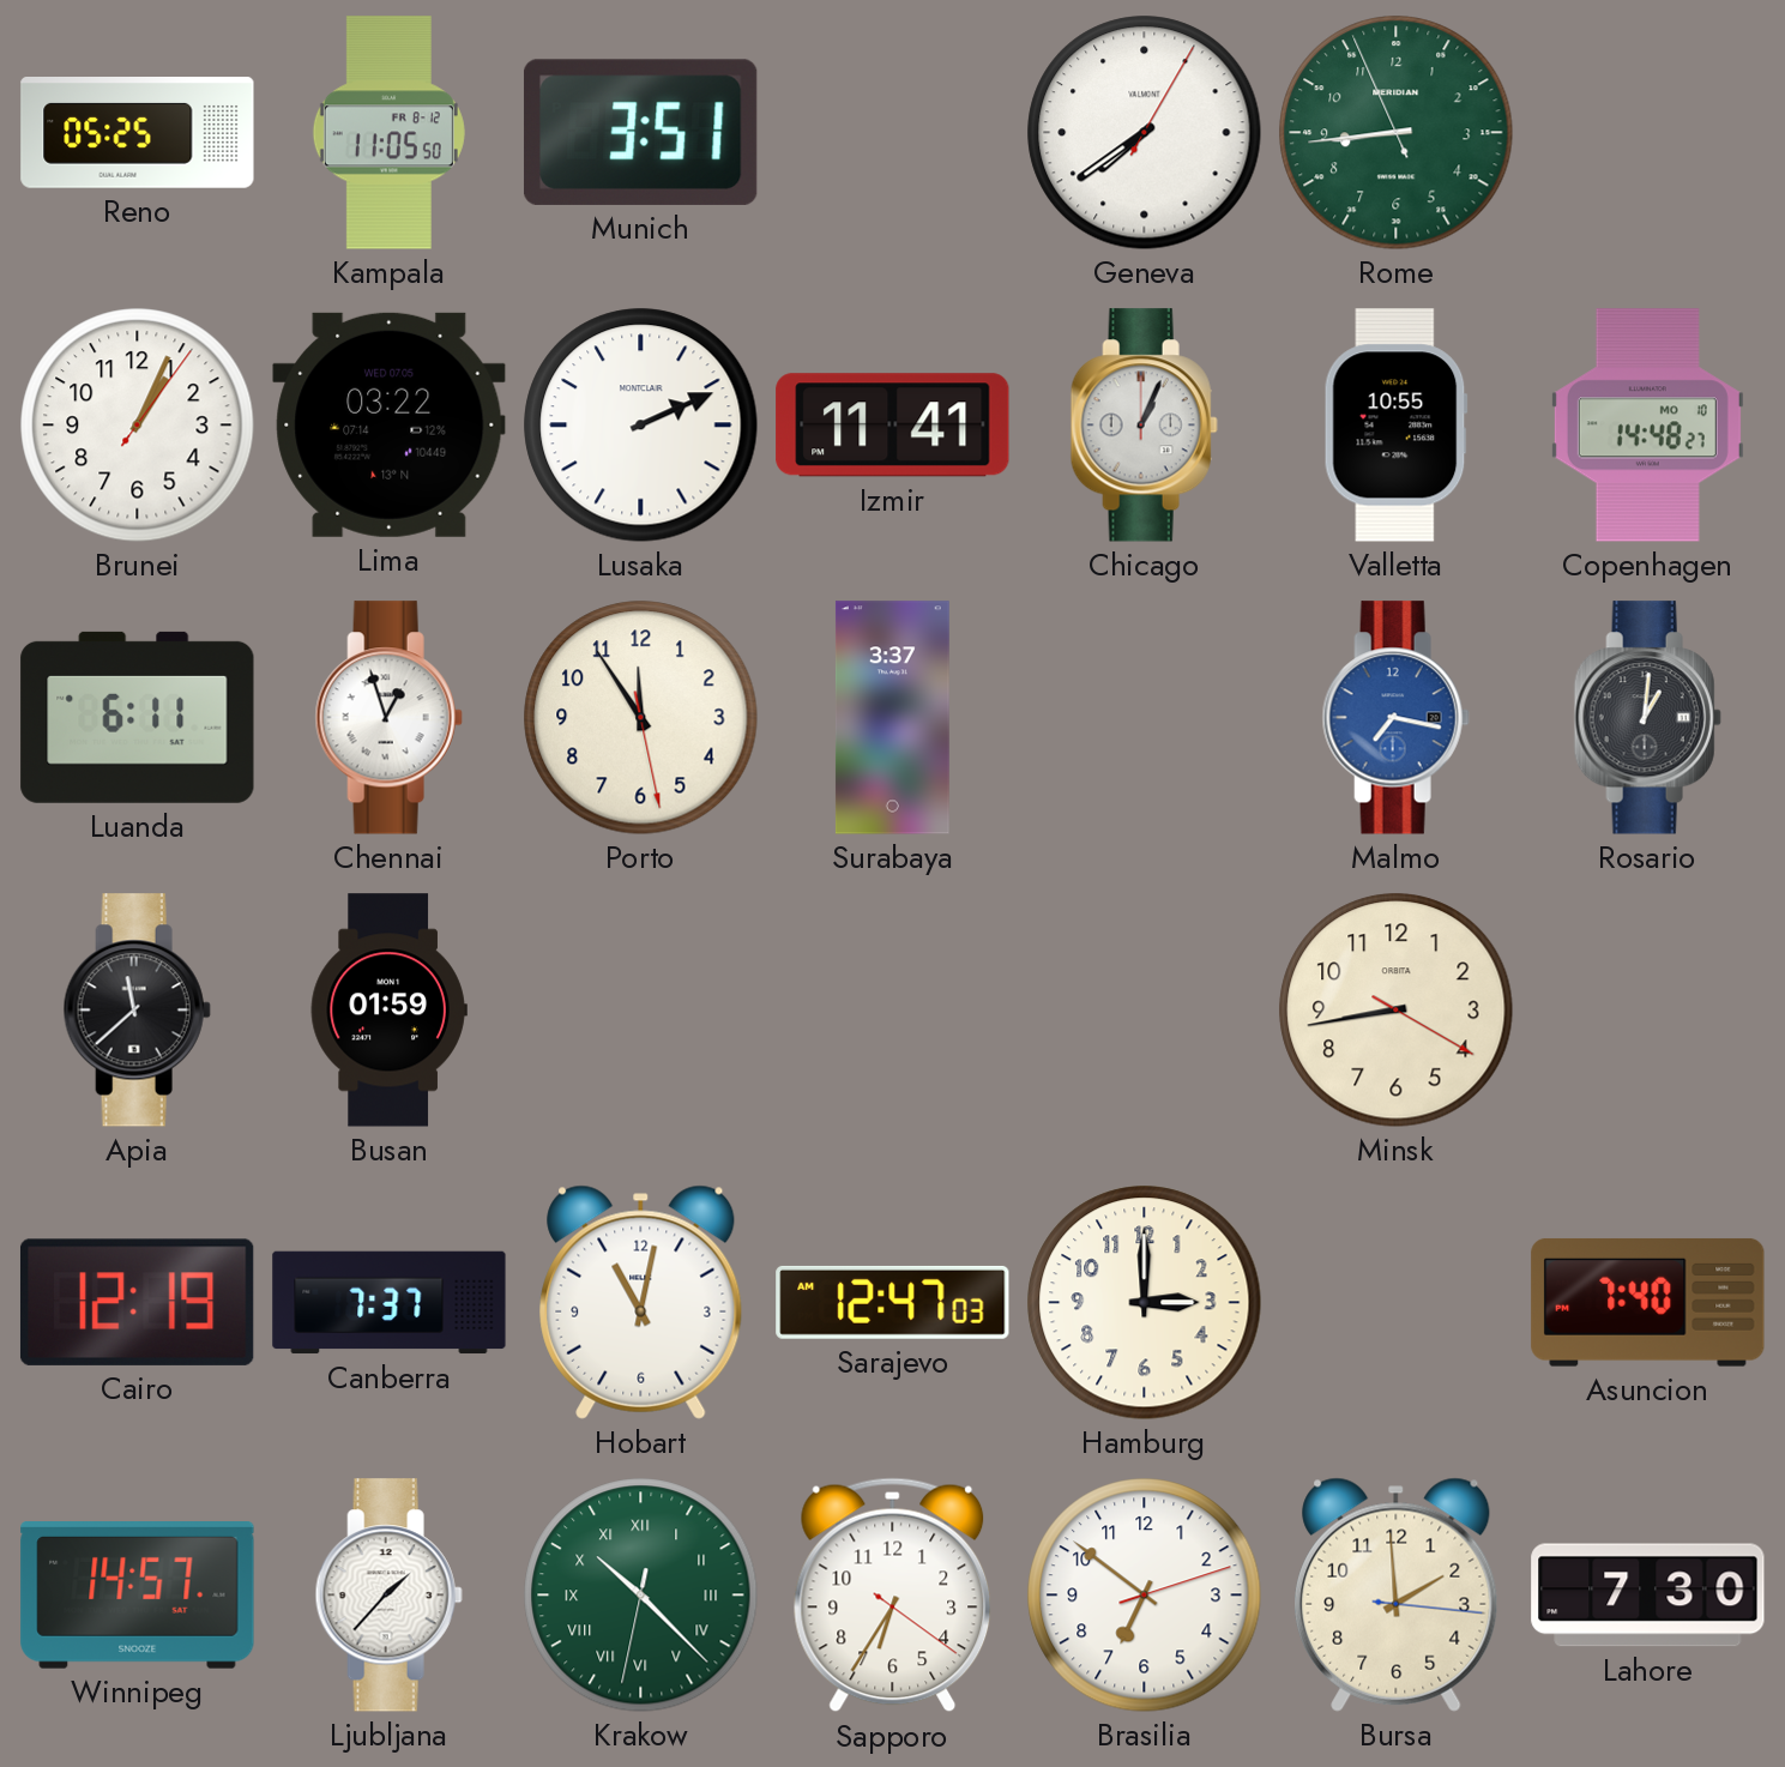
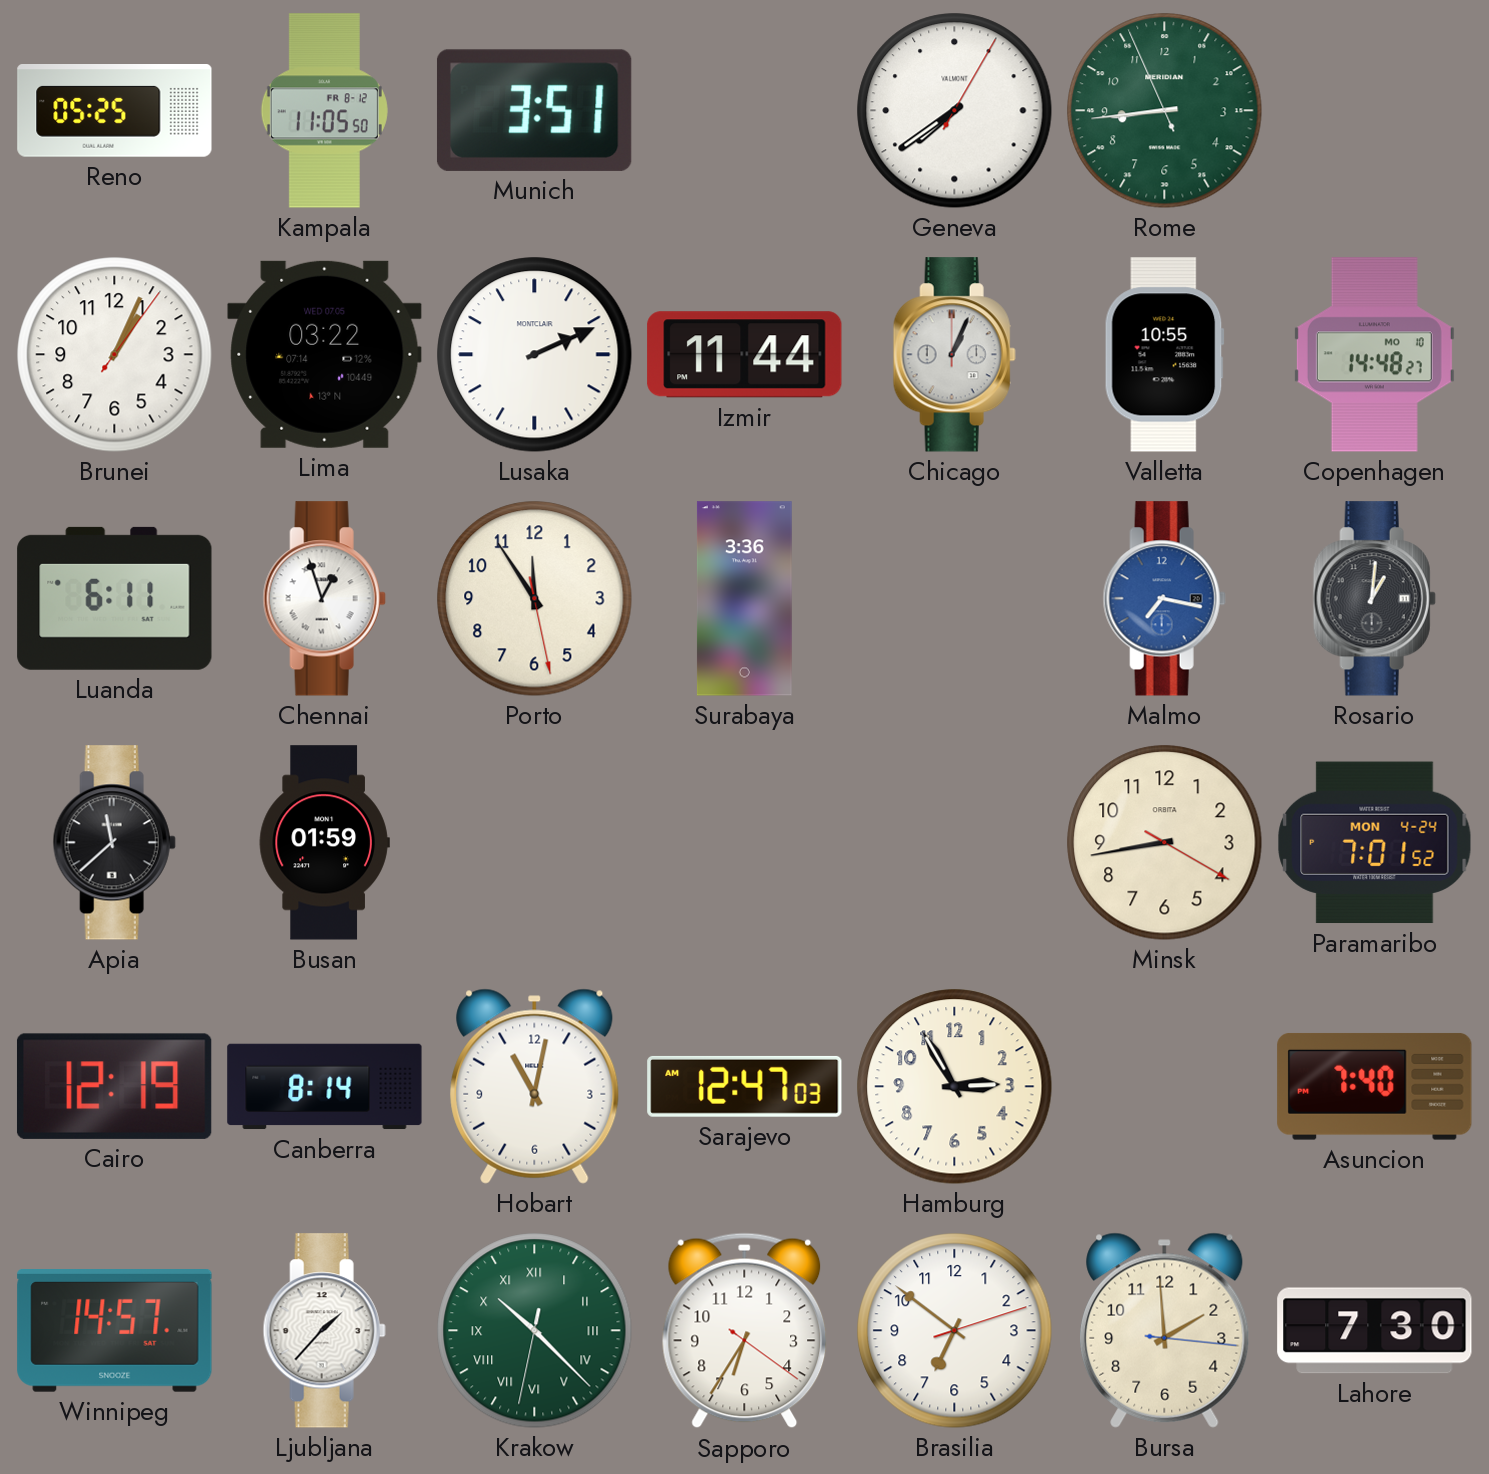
Izmir: 11:41 -> 11:44 (745, 355)
Surabaya: 3:37 -> 3:36 (744, 599)
Paramaribo: none -> 7:01 (1375, 843)
Canberra: 7:37 -> 8:14 (325, 1087)
Hamburg: 3:00 -> 2:55 (955, 1087)
